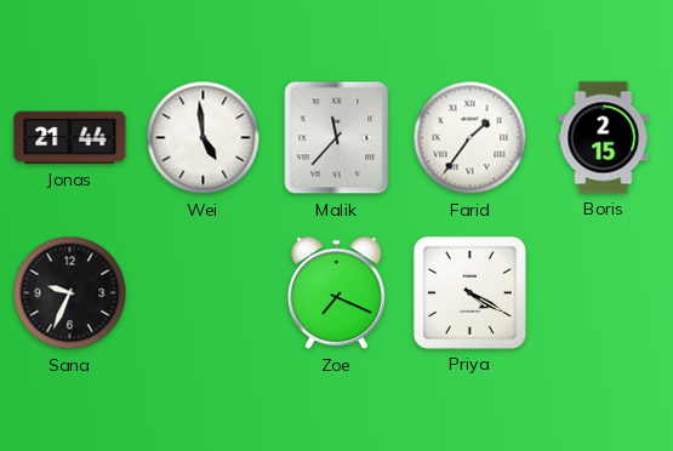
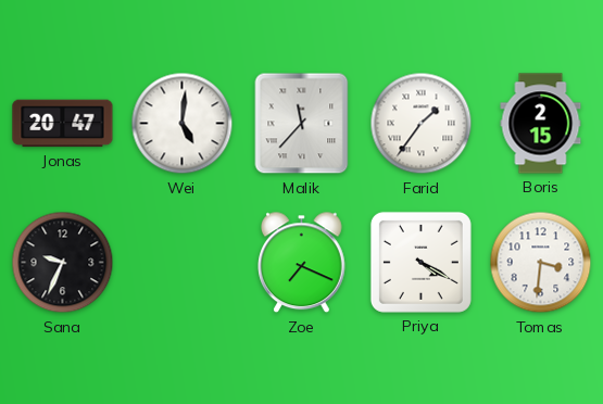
Jonas: 21:44 -> 20:47 (63, 124)
Wei: 4:59 -> 5:01 (183, 124)
Tomas: none -> 3:31 (541, 263)
